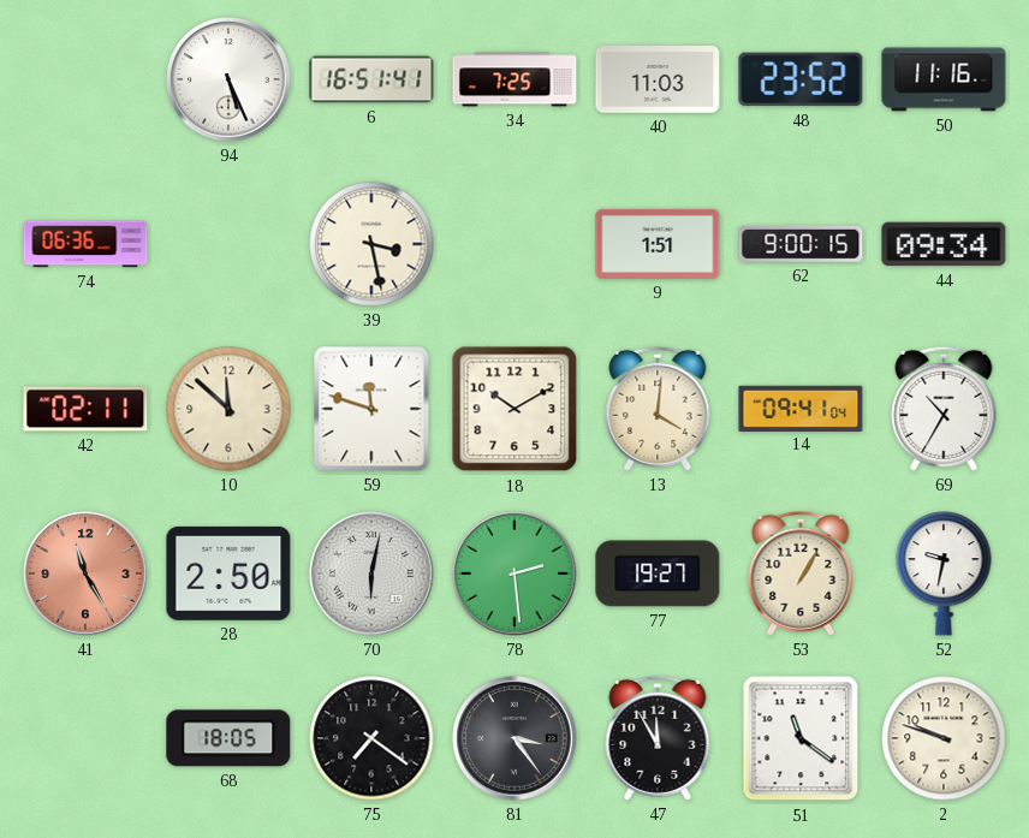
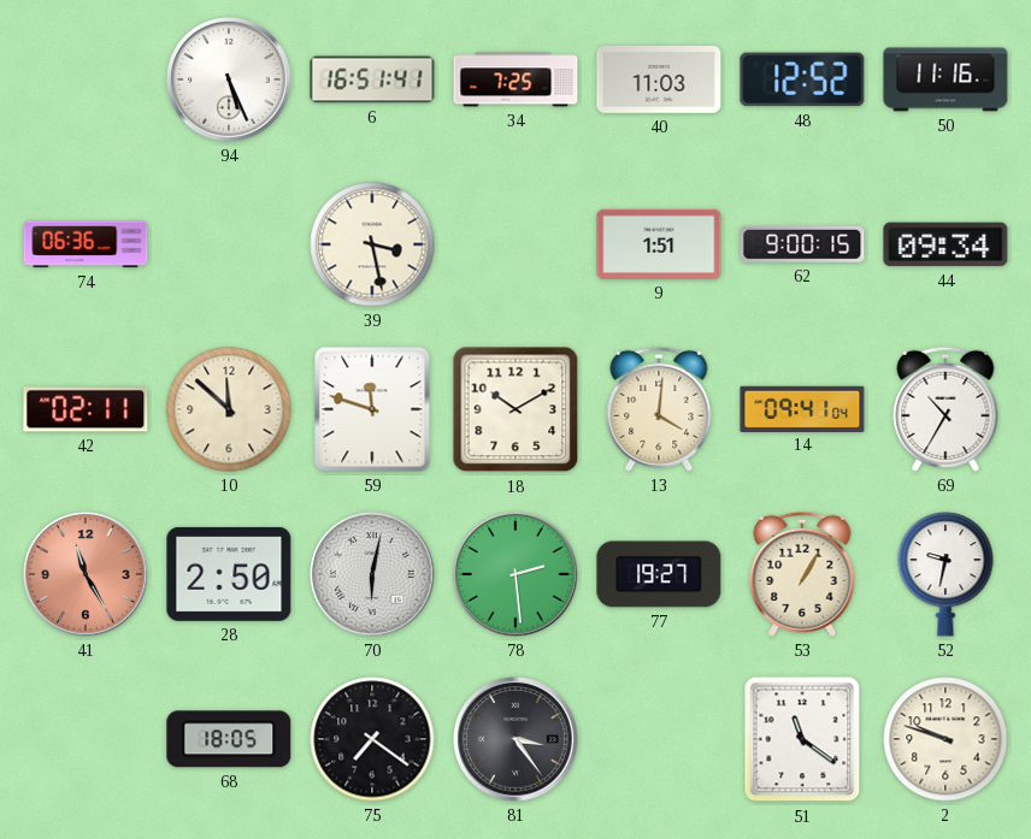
48: 23:52 -> 12:52 (802, 79)
47: 11:55 -> none (658, 738)
